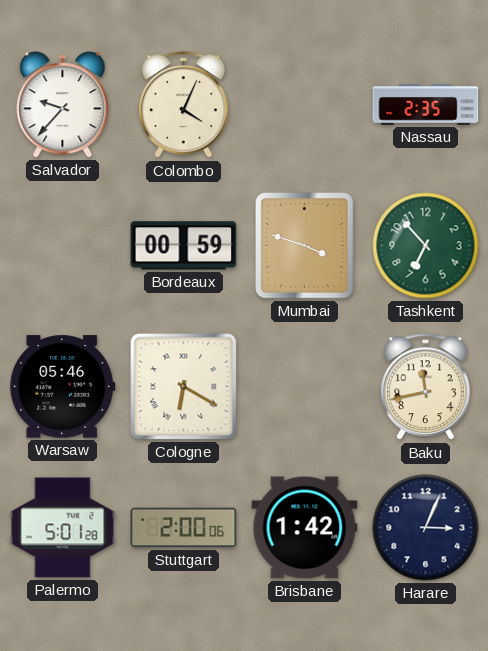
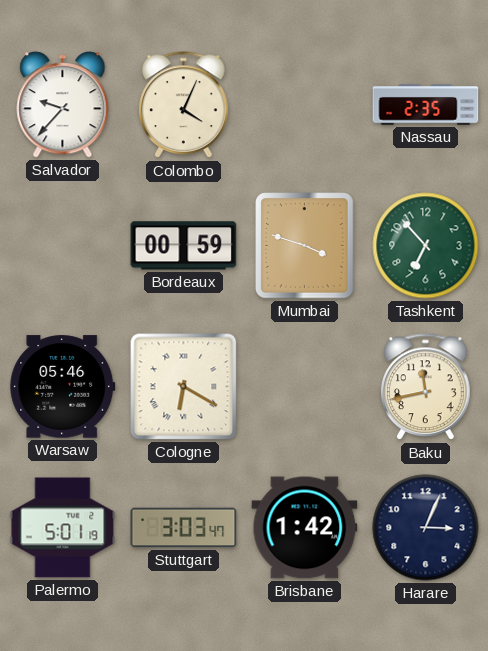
Palermo: 5:01:28 -> 5:01:19 (63, 528)
Stuttgart: 2:00 -> 3:03 (184, 528)
